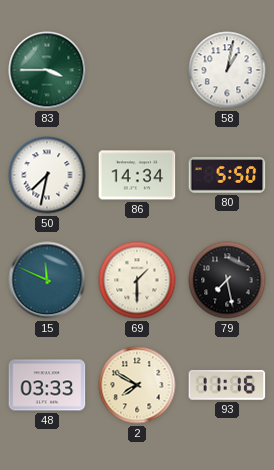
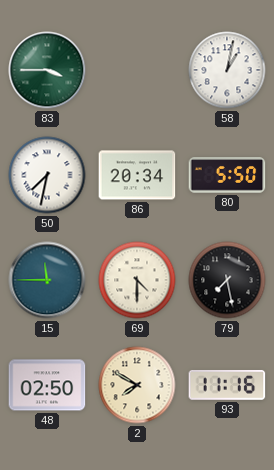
86: 14:34 -> 20:34 (137, 175)
15: 11:49 -> 11:45 (47, 280)
69: 1:30 -> 4:30 (137, 280)
48: 03:33 -> 02:50 (47, 385)
